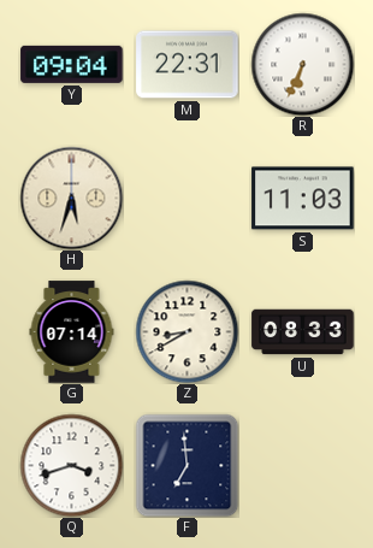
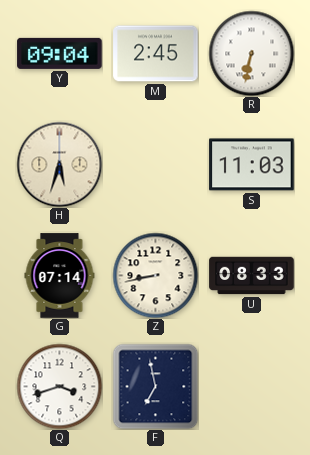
M: 22:31 -> 2:45 (156, 54)
R: 6:34 -> 6:32 (251, 53)
Z: 8:40 -> 8:43 (155, 275)
F: 6:59 -> 6:58 (155, 386)
